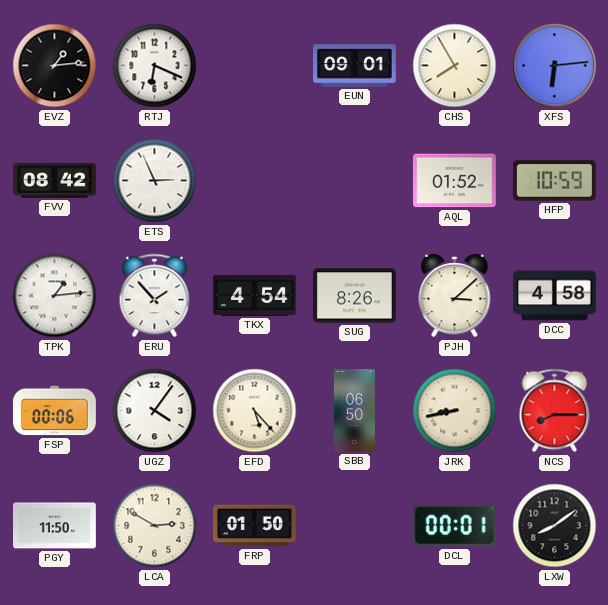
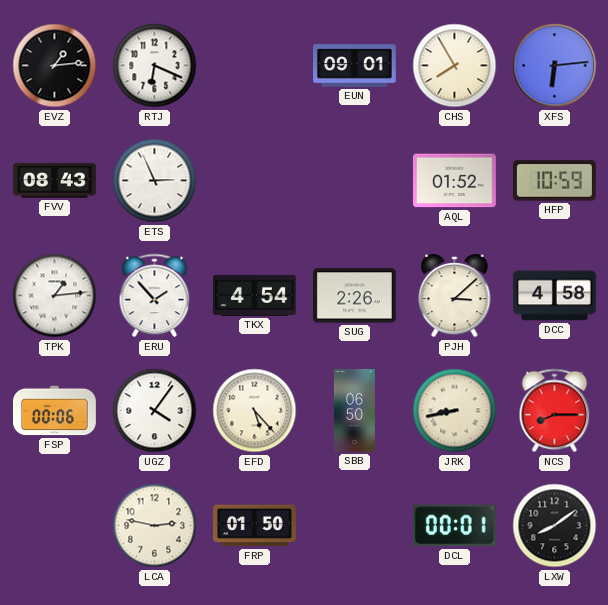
FVV: 08:42 -> 08:43 (55, 180)
SUG: 8:26 -> 2:26 (355, 296)
PGY: 11:50 -> none (55, 526)
LCA: 2:50 -> 2:47 (155, 526)
